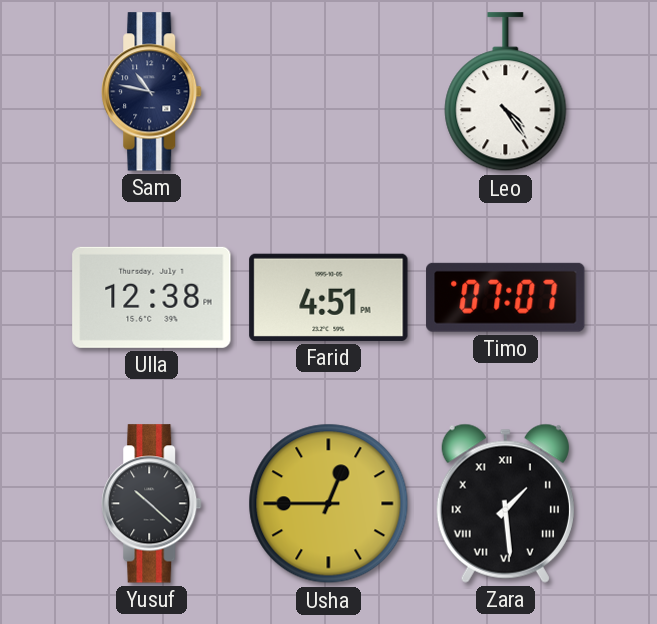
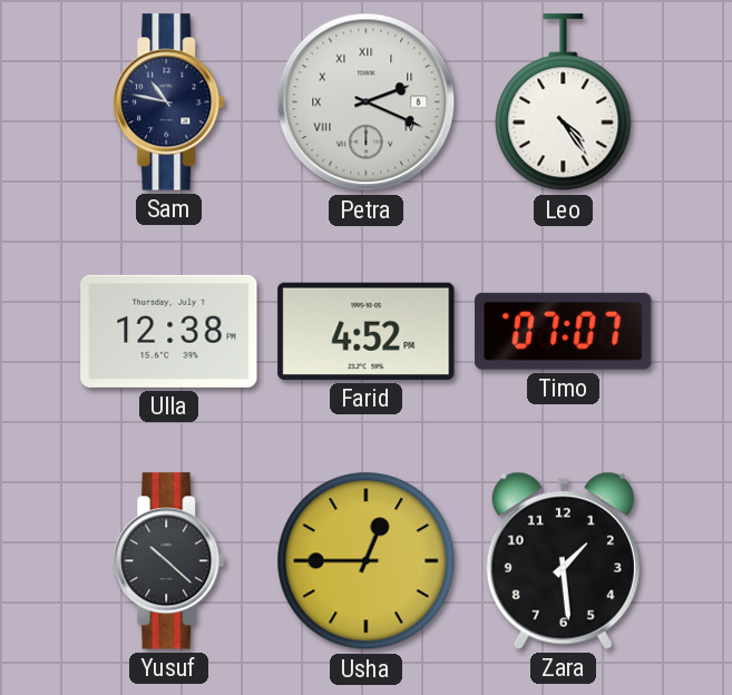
Petra: none -> 2:19 (367, 102)
Farid: 4:51 -> 4:52 (367, 331)
Zara numerals: Roman -> Arabic (563, 560)
